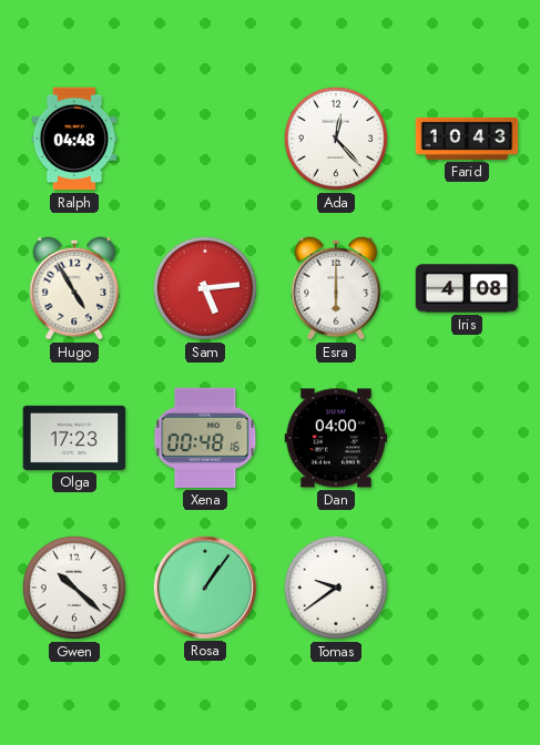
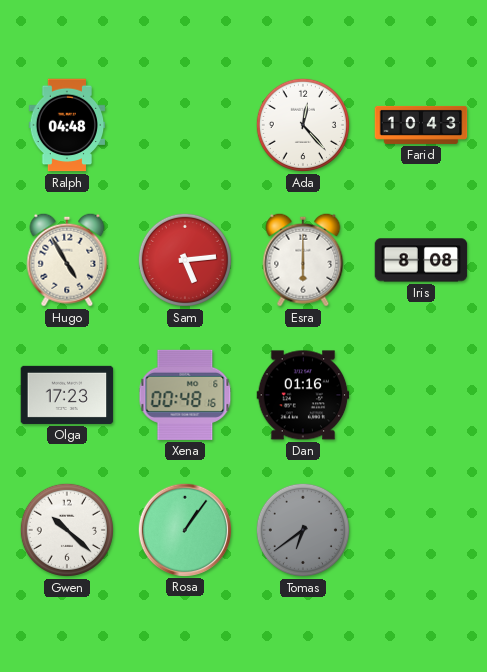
Iris: 4:08 -> 8:08 (421, 260)
Dan: 04:00 -> 01:16 (303, 395)
Tomas: 9:39 -> 6:39 (303, 530)
Tomas dial: white -> grey (303, 530)
